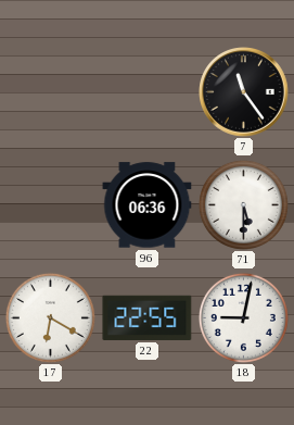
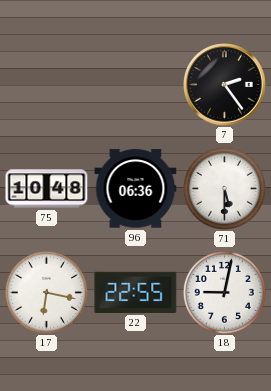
7: 11:24 -> 2:24 (225, 85)
75: none -> 10:48 (47, 189)
17: 6:20 -> 6:17 (46, 292)
